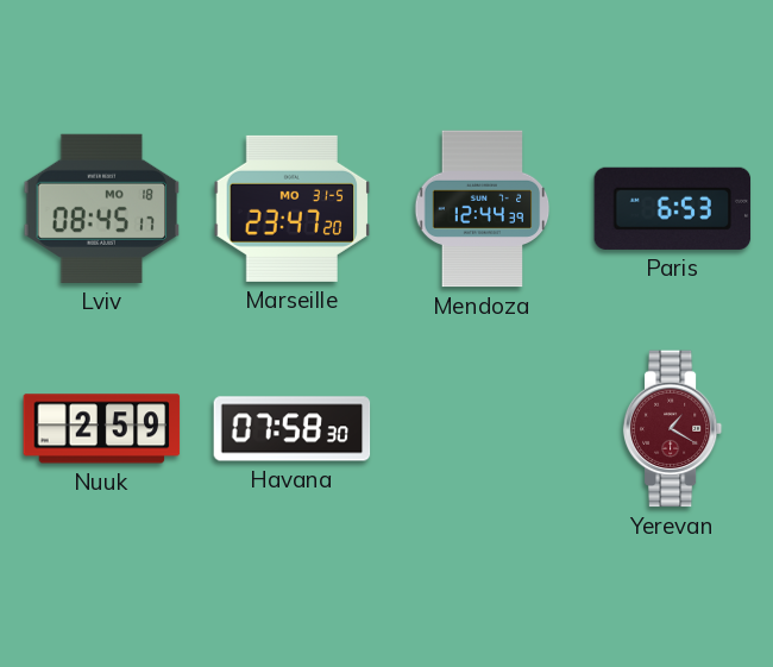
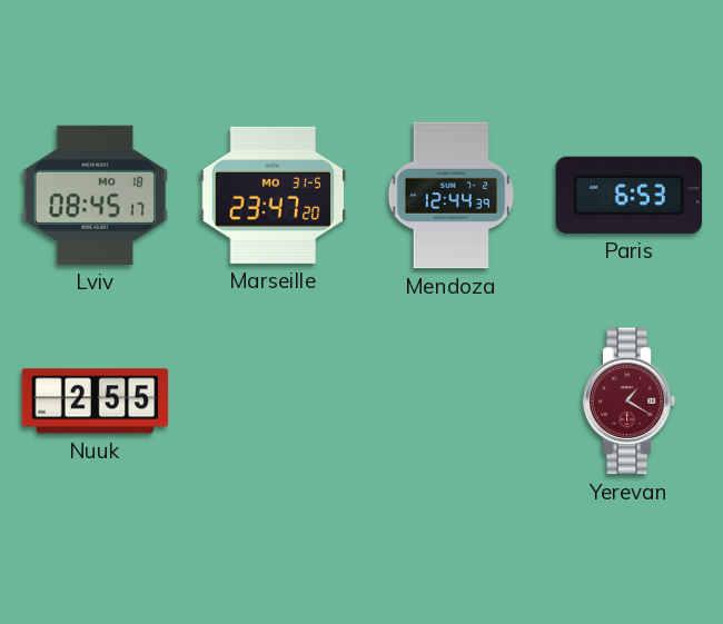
Nuuk: 2:59 -> 2:55 (96, 402)
Havana: 07:58 -> none (293, 429)
